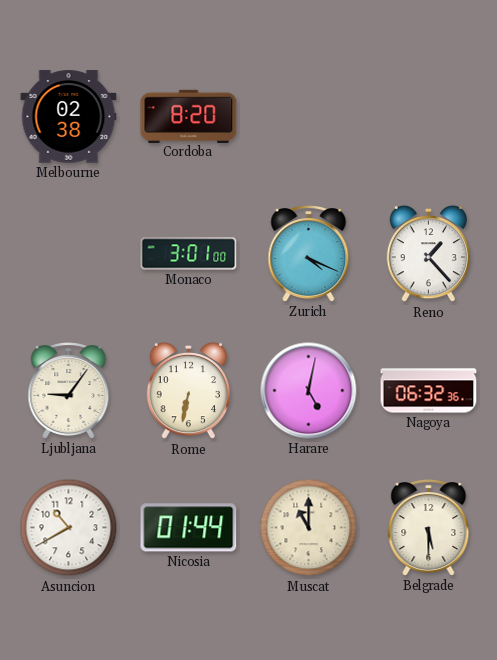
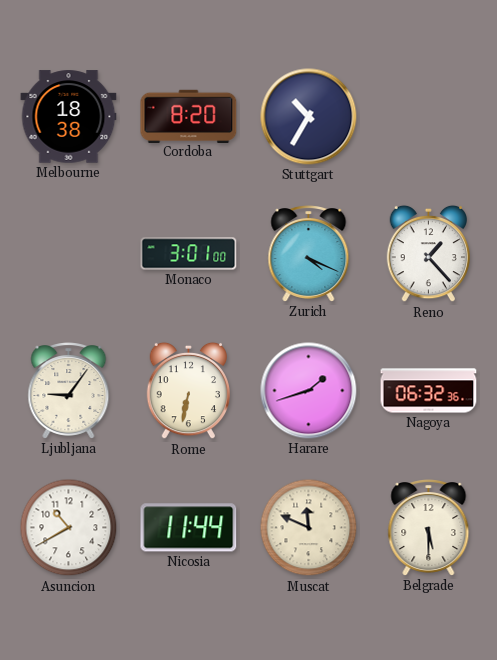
Melbourne: 02:38 -> 18:38 (69, 117)
Stuttgart: none -> 10:35 (309, 117)
Harare: 5:02 -> 1:42 (309, 391)
Nicosia: 01:44 -> 11:44 (189, 528)
Muscat: 11:00 -> 11:49 (309, 528)
